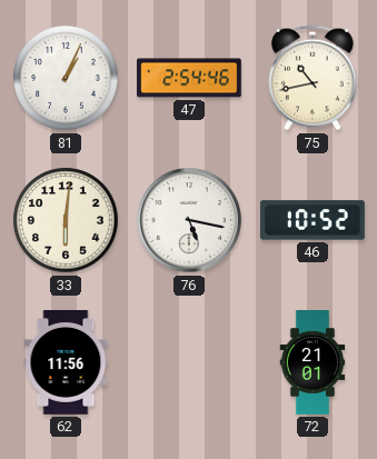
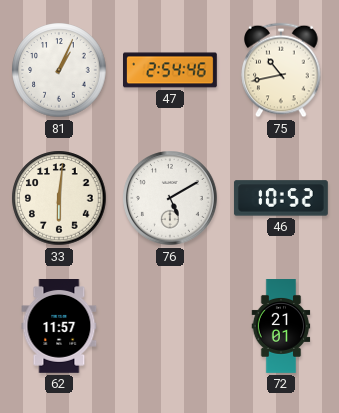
76: 5:17 -> 5:10 (171, 199)
62: 11:56 -> 11:57 (59, 327)
